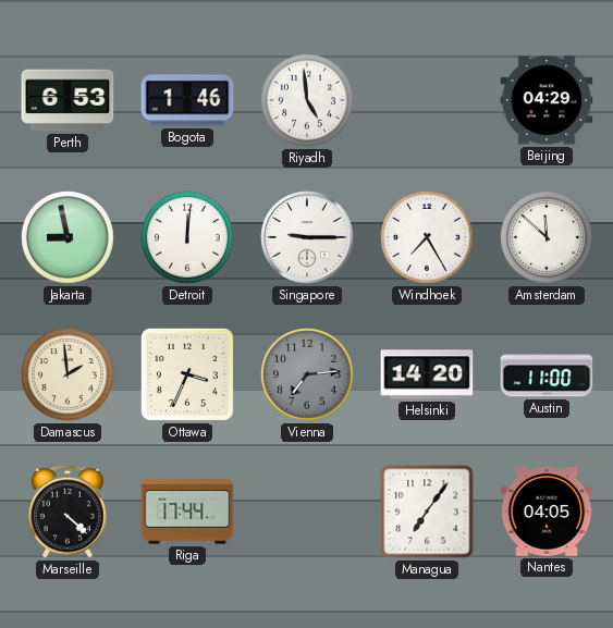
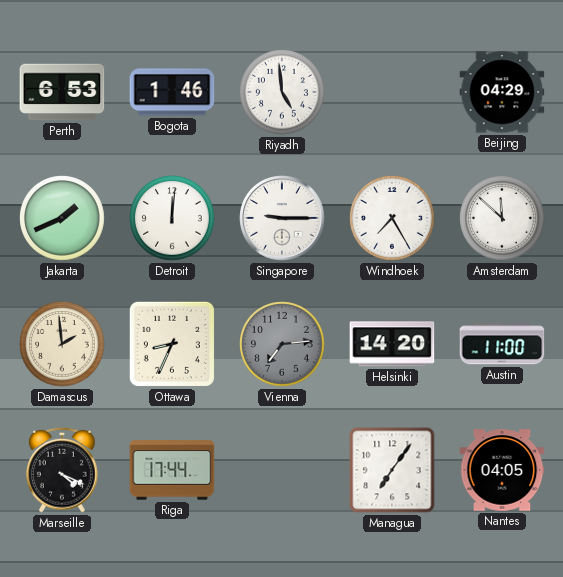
Jakarta: 8:58 -> 1:41 (62, 218)
Ottawa: 3:34 -> 8:34 (172, 344)
Marseille: 4:22 -> 4:19 (63, 470)
